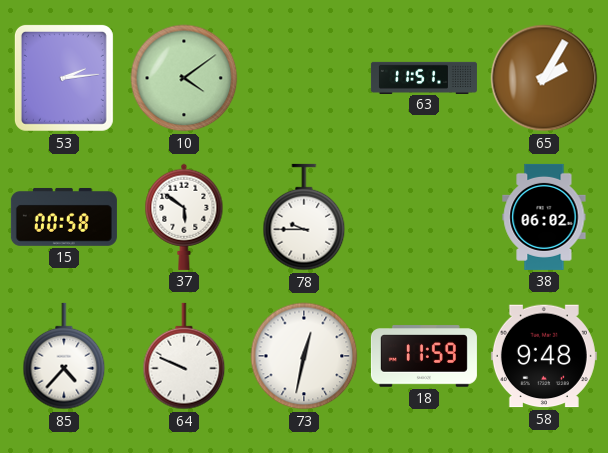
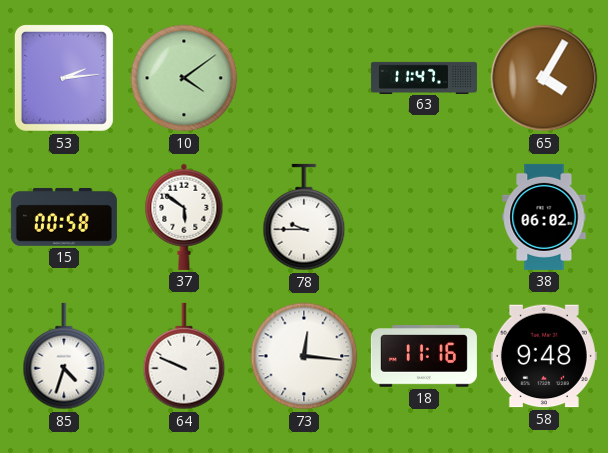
63: 11:51 -> 11:47 (424, 77)
65: 2:05 -> 4:05 (544, 78)
85: 4:37 -> 4:33 (64, 356)
73: 12:32 -> 12:16 (304, 356)
18: 11:59 -> 11:16 (424, 356)
